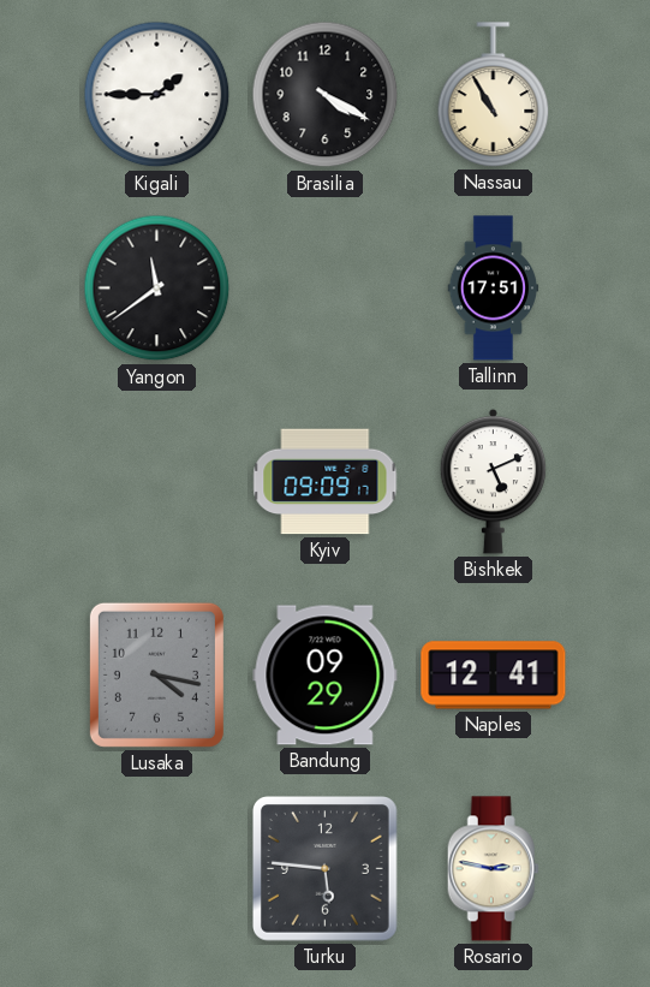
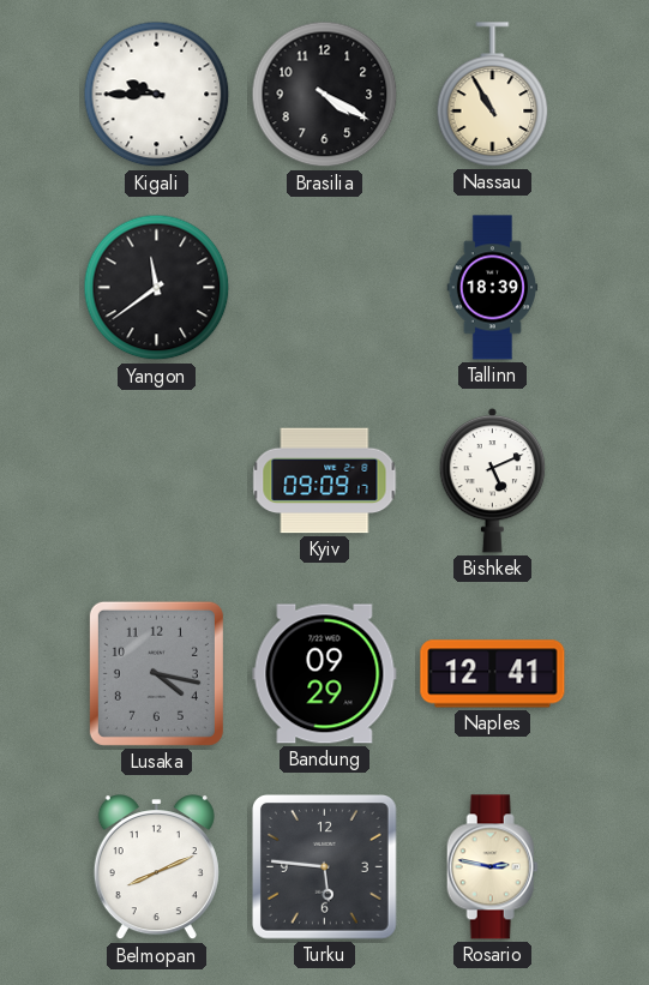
Kigali: 1:45 -> 9:45 (157, 95)
Tallinn: 17:51 -> 18:39 (493, 288)
Belmopan: none -> 8:11 (156, 867)
